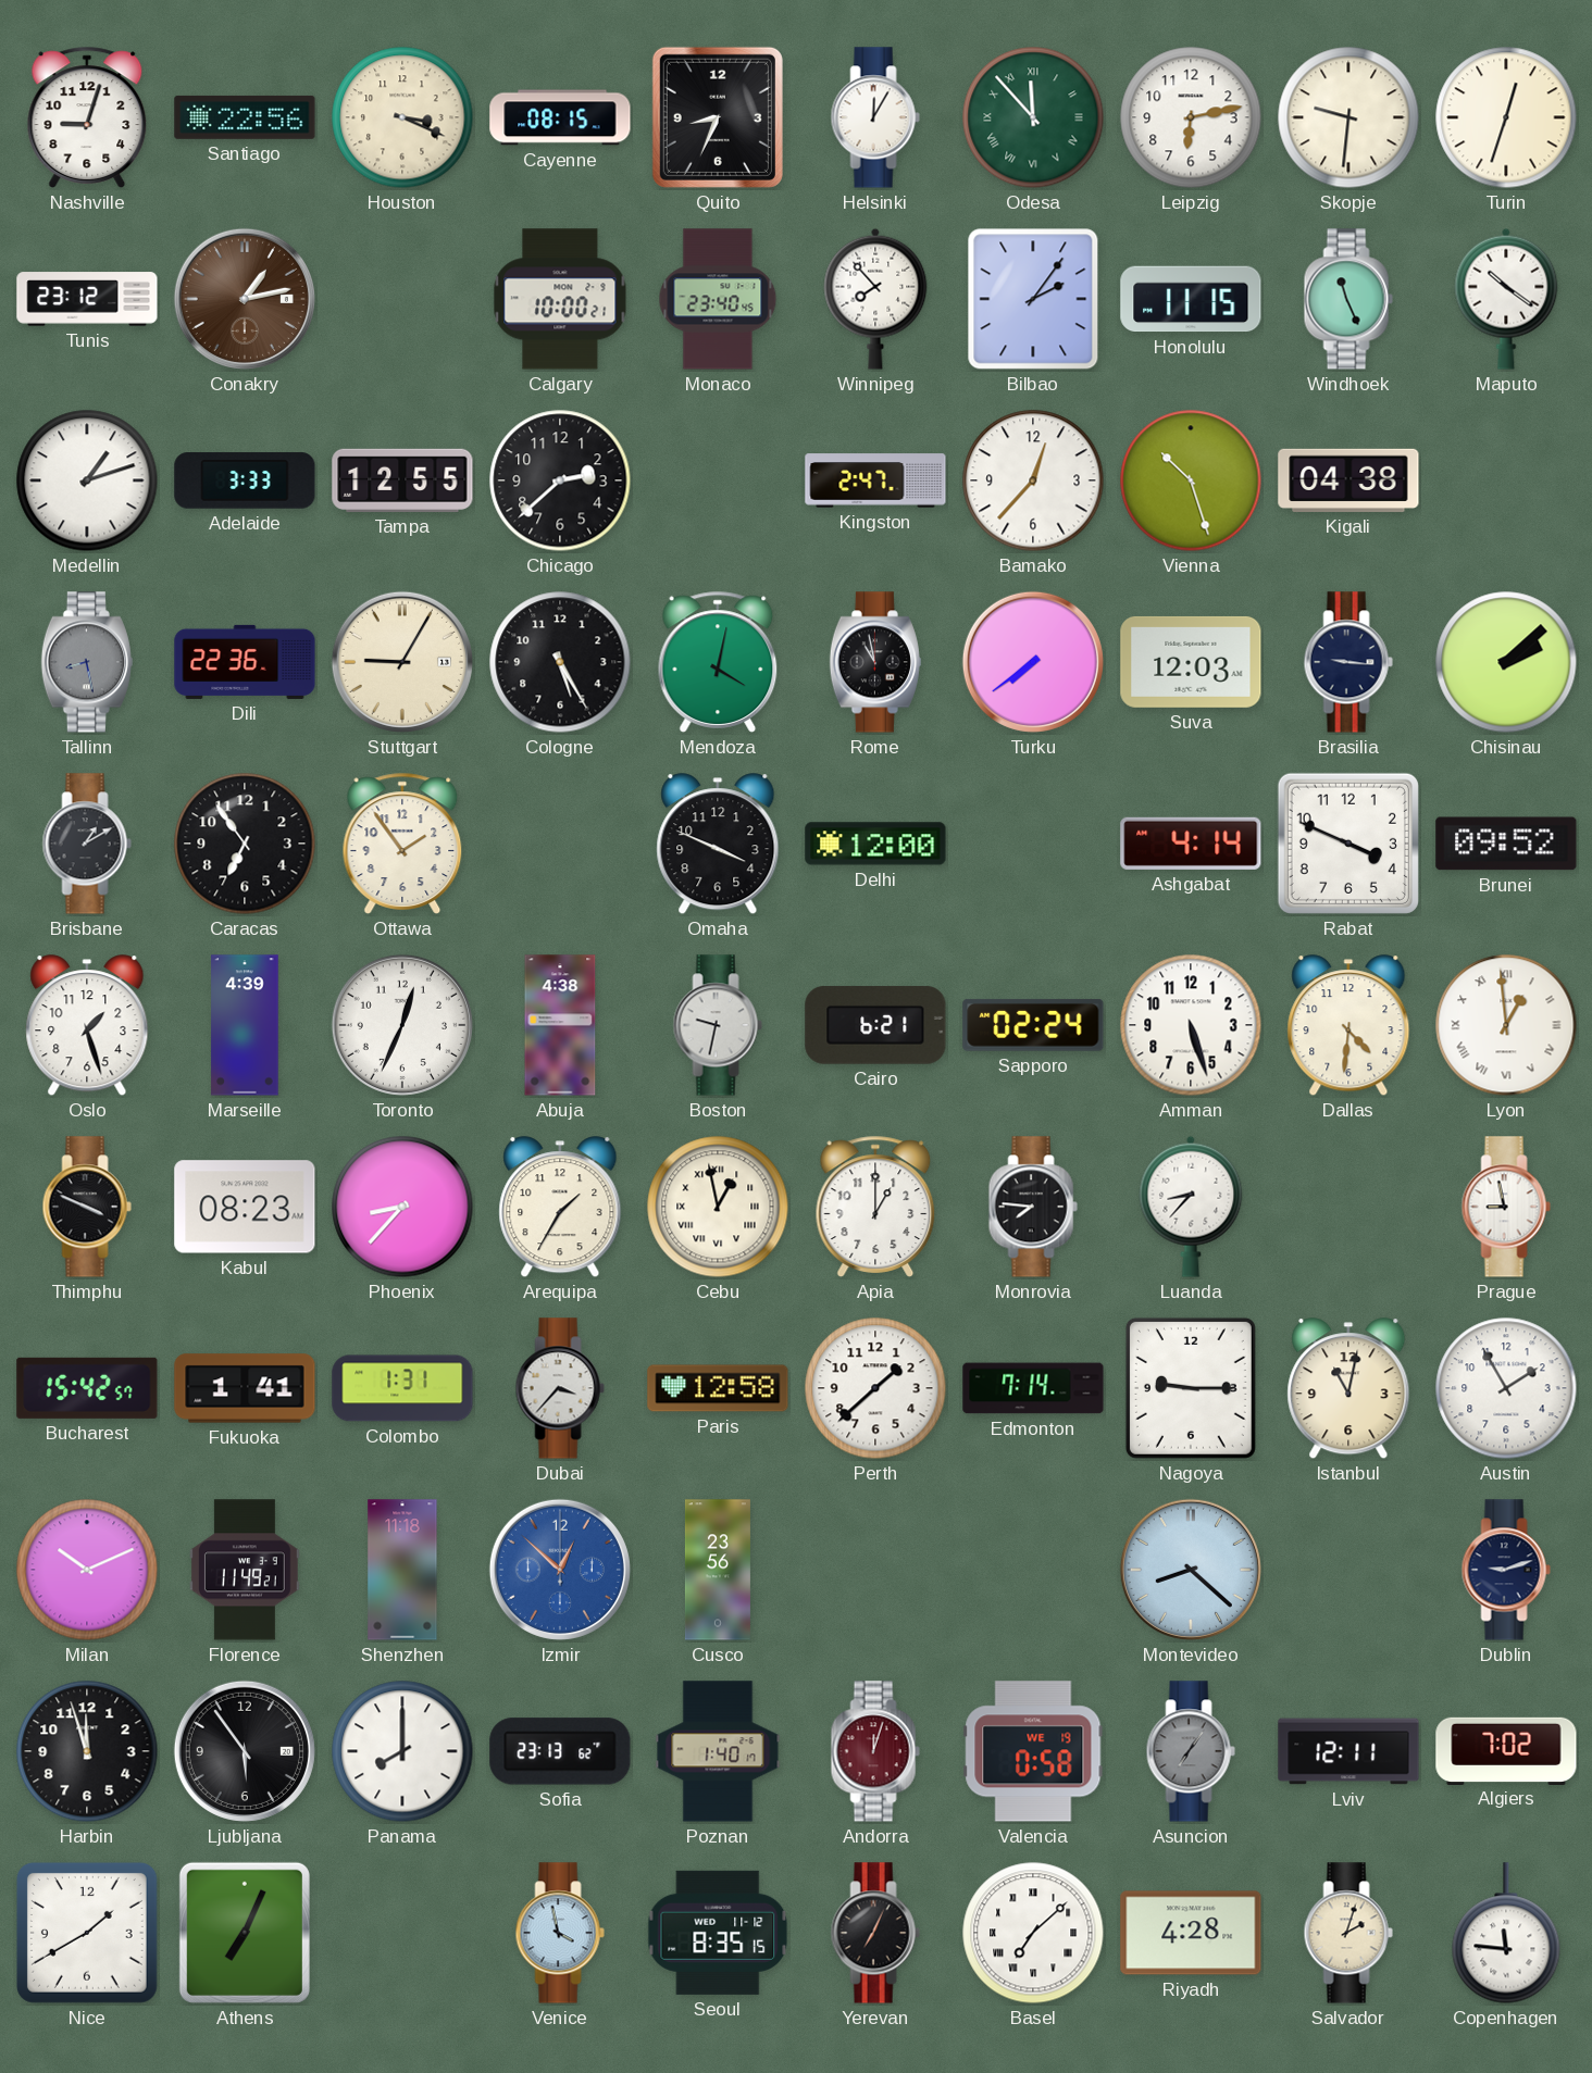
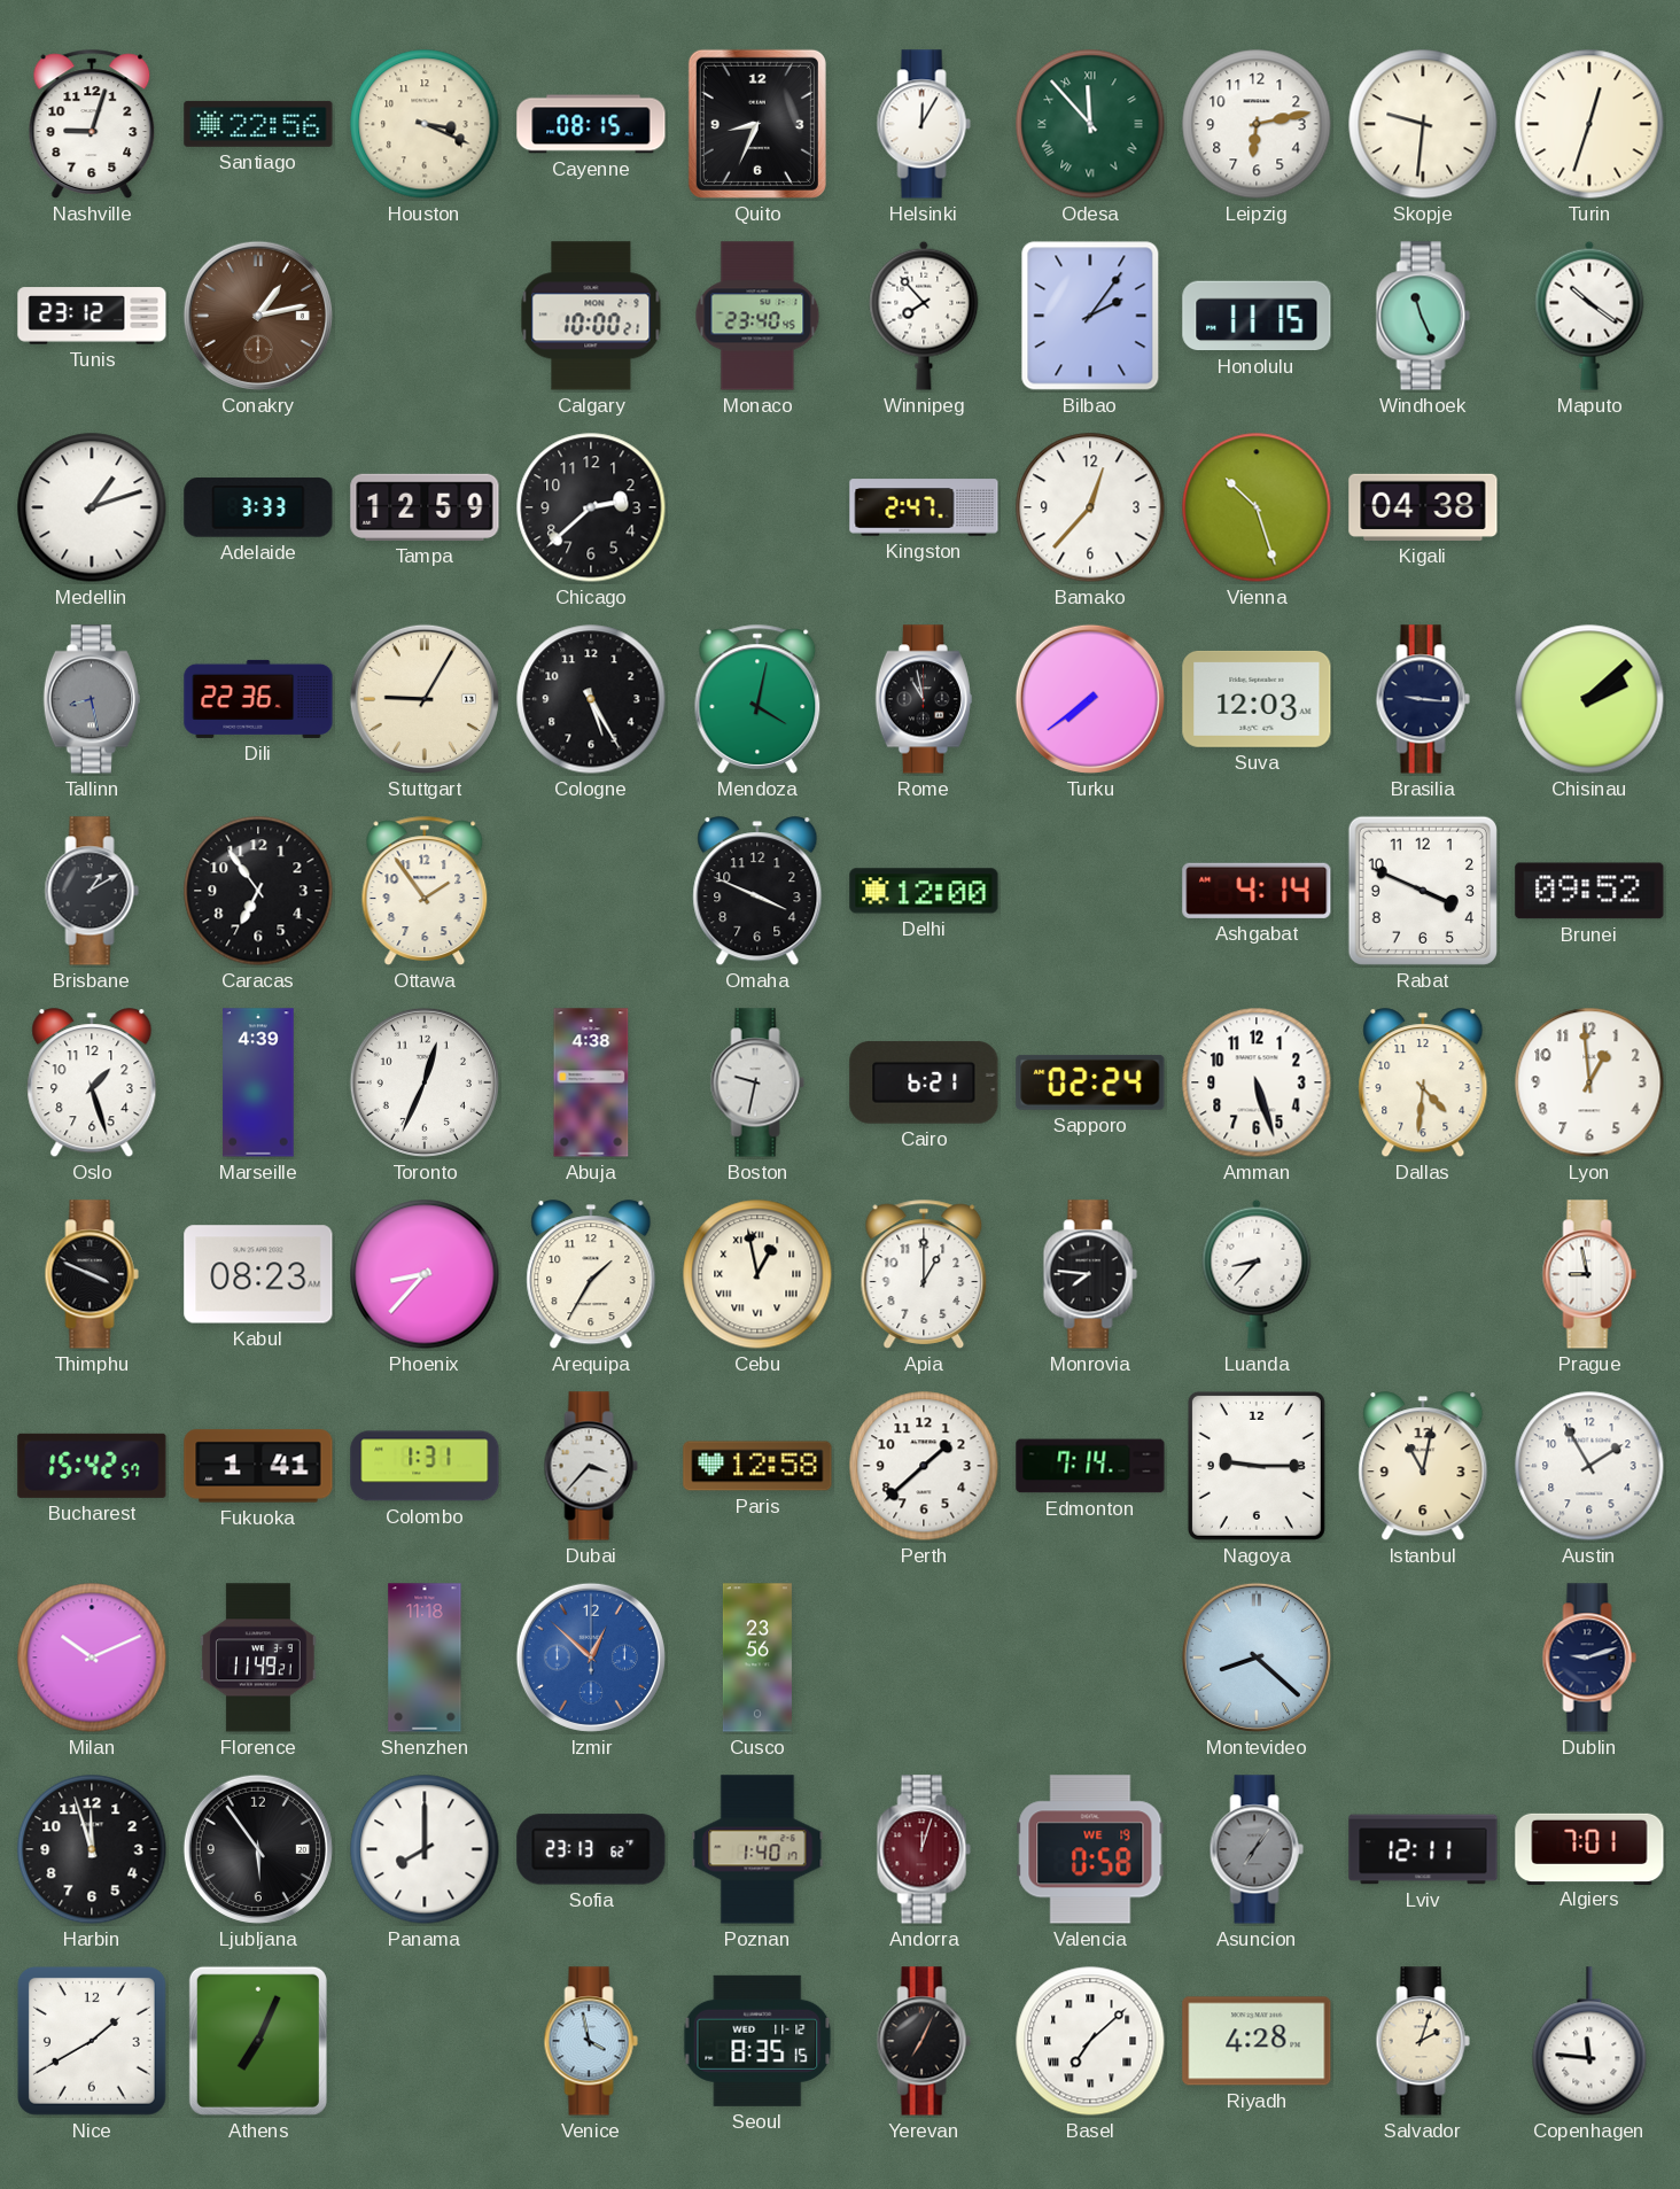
Tampa: 12:55 -> 12:59 (425, 507)
Lyon numerals: Roman -> Arabic (1589, 1082)
Algiers: 7:02 -> 7:01 (1589, 1848)
